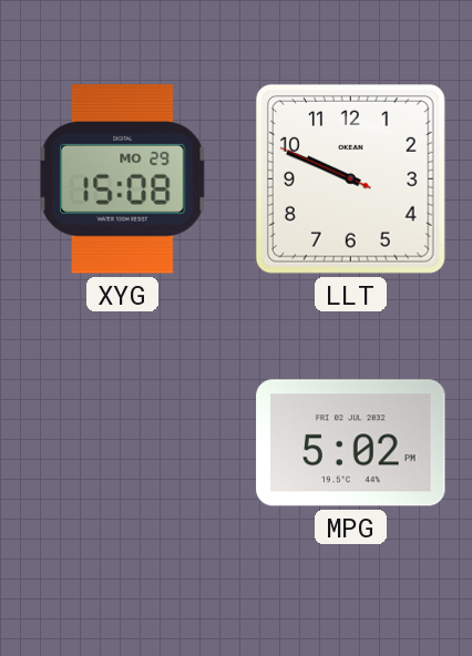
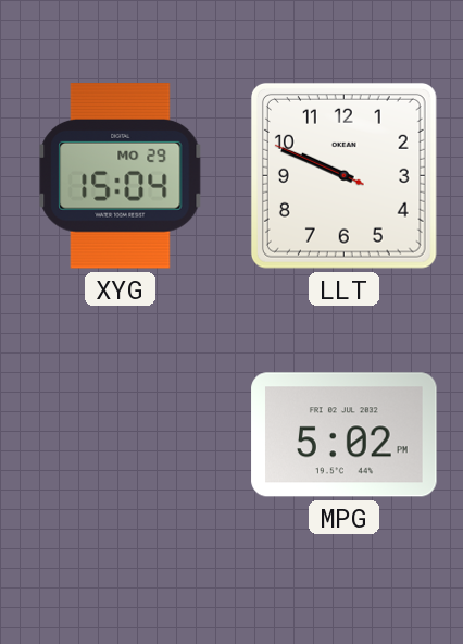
XYG: 15:08 -> 15:04 (121, 176)
